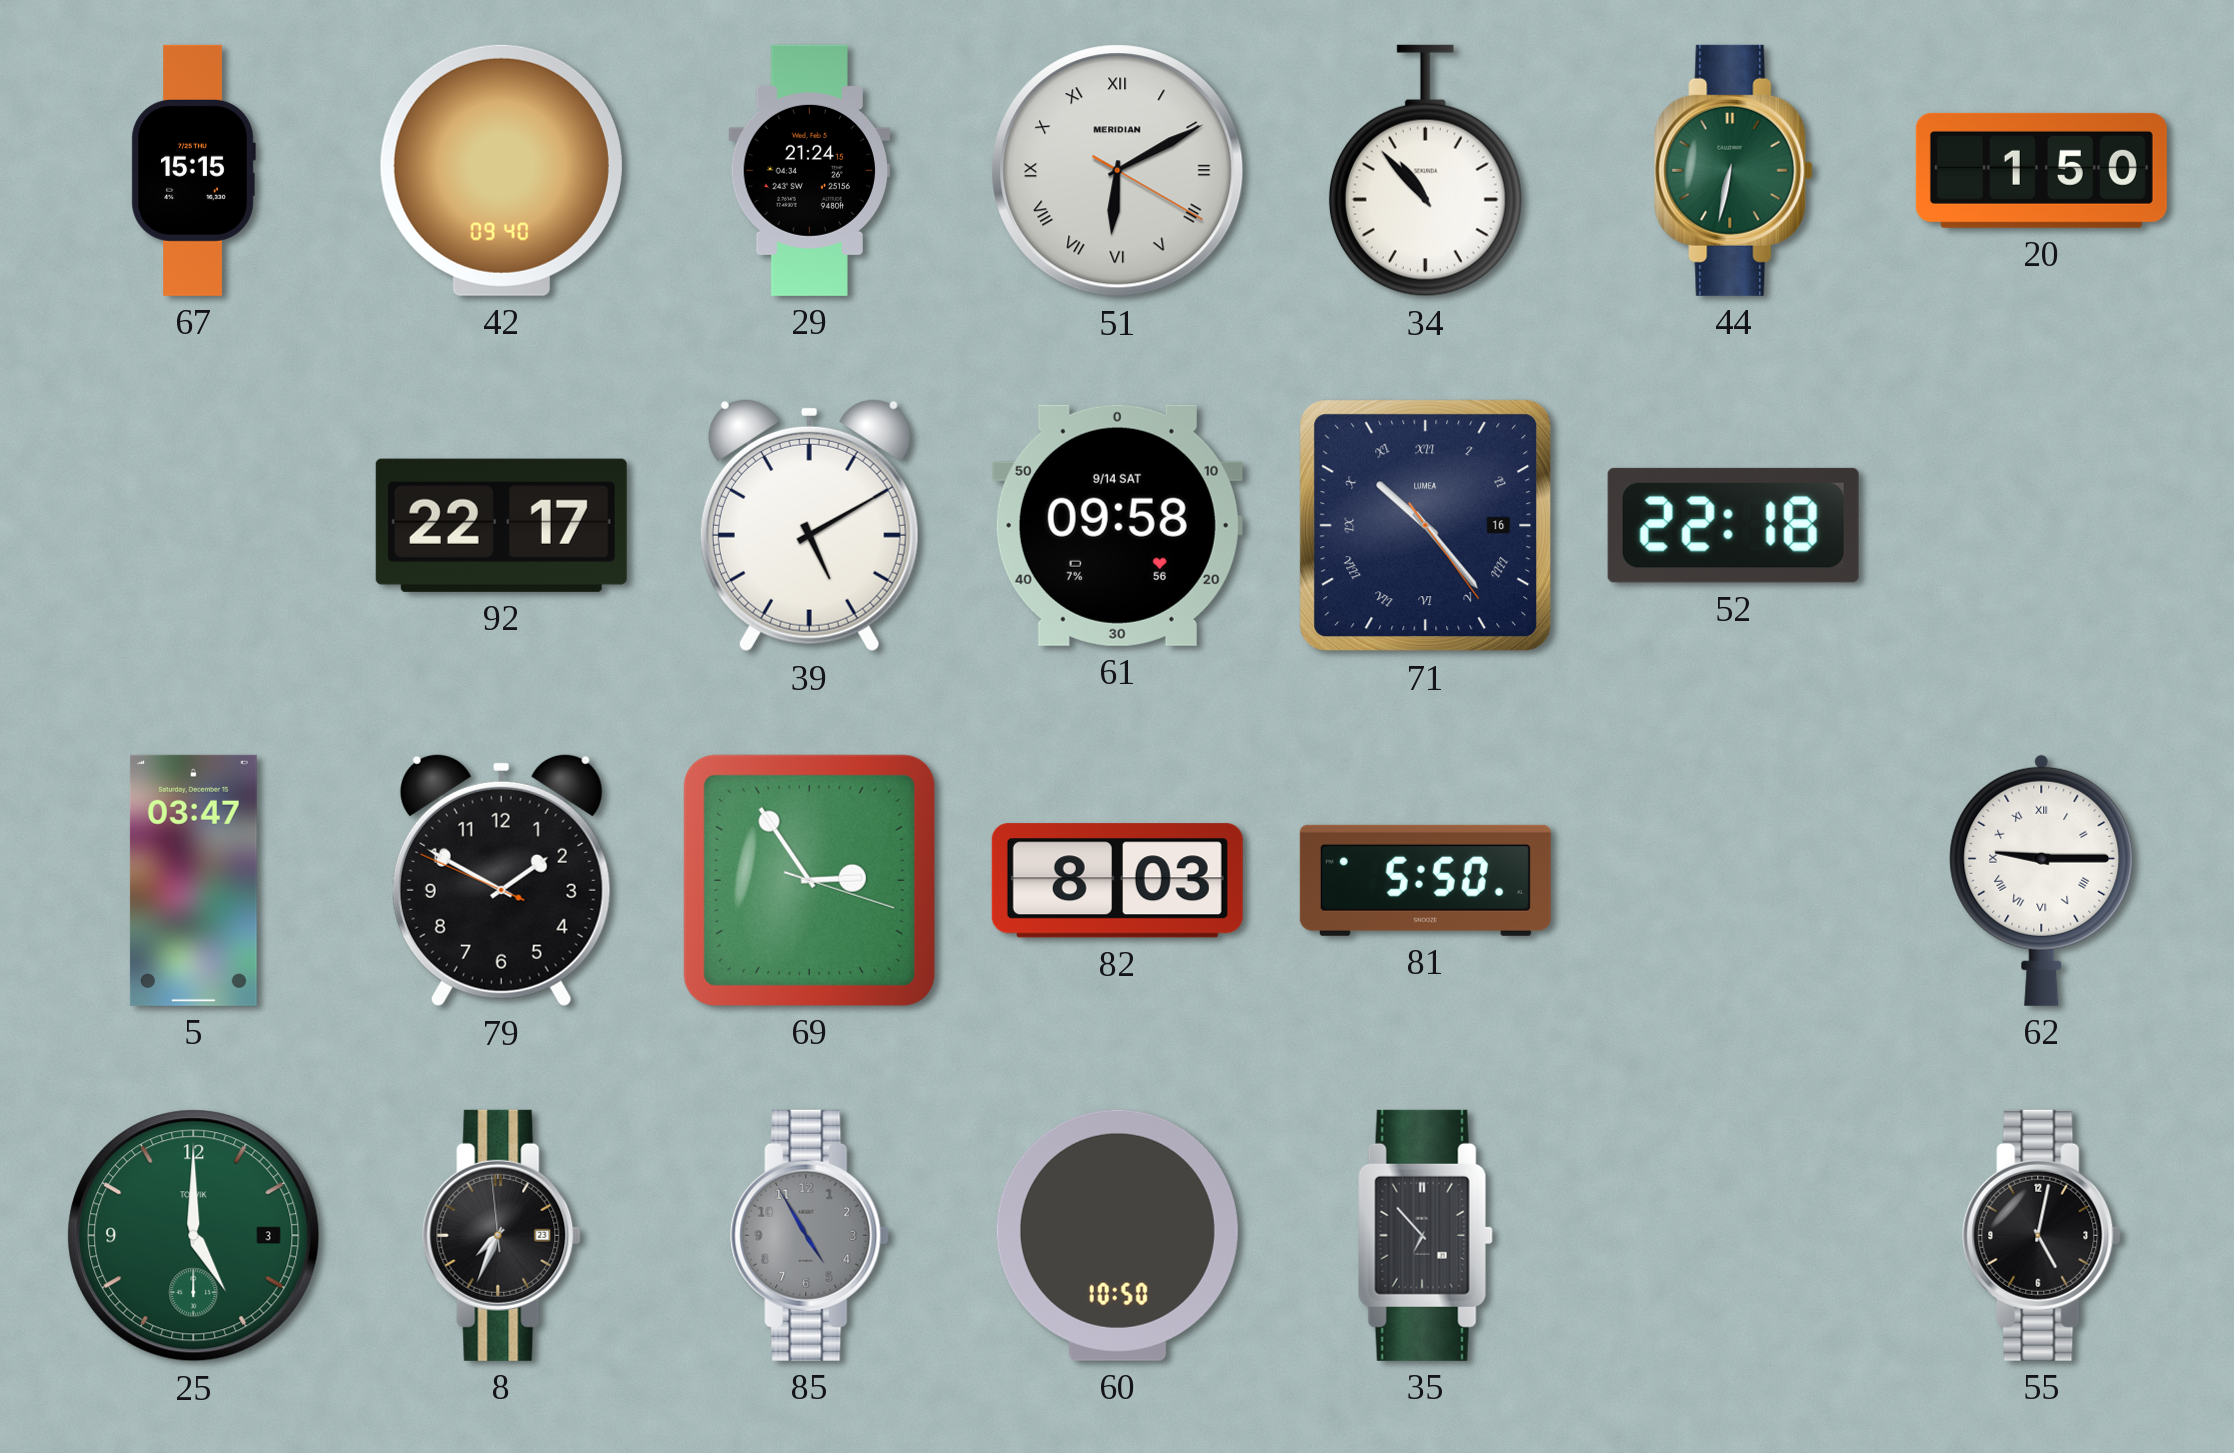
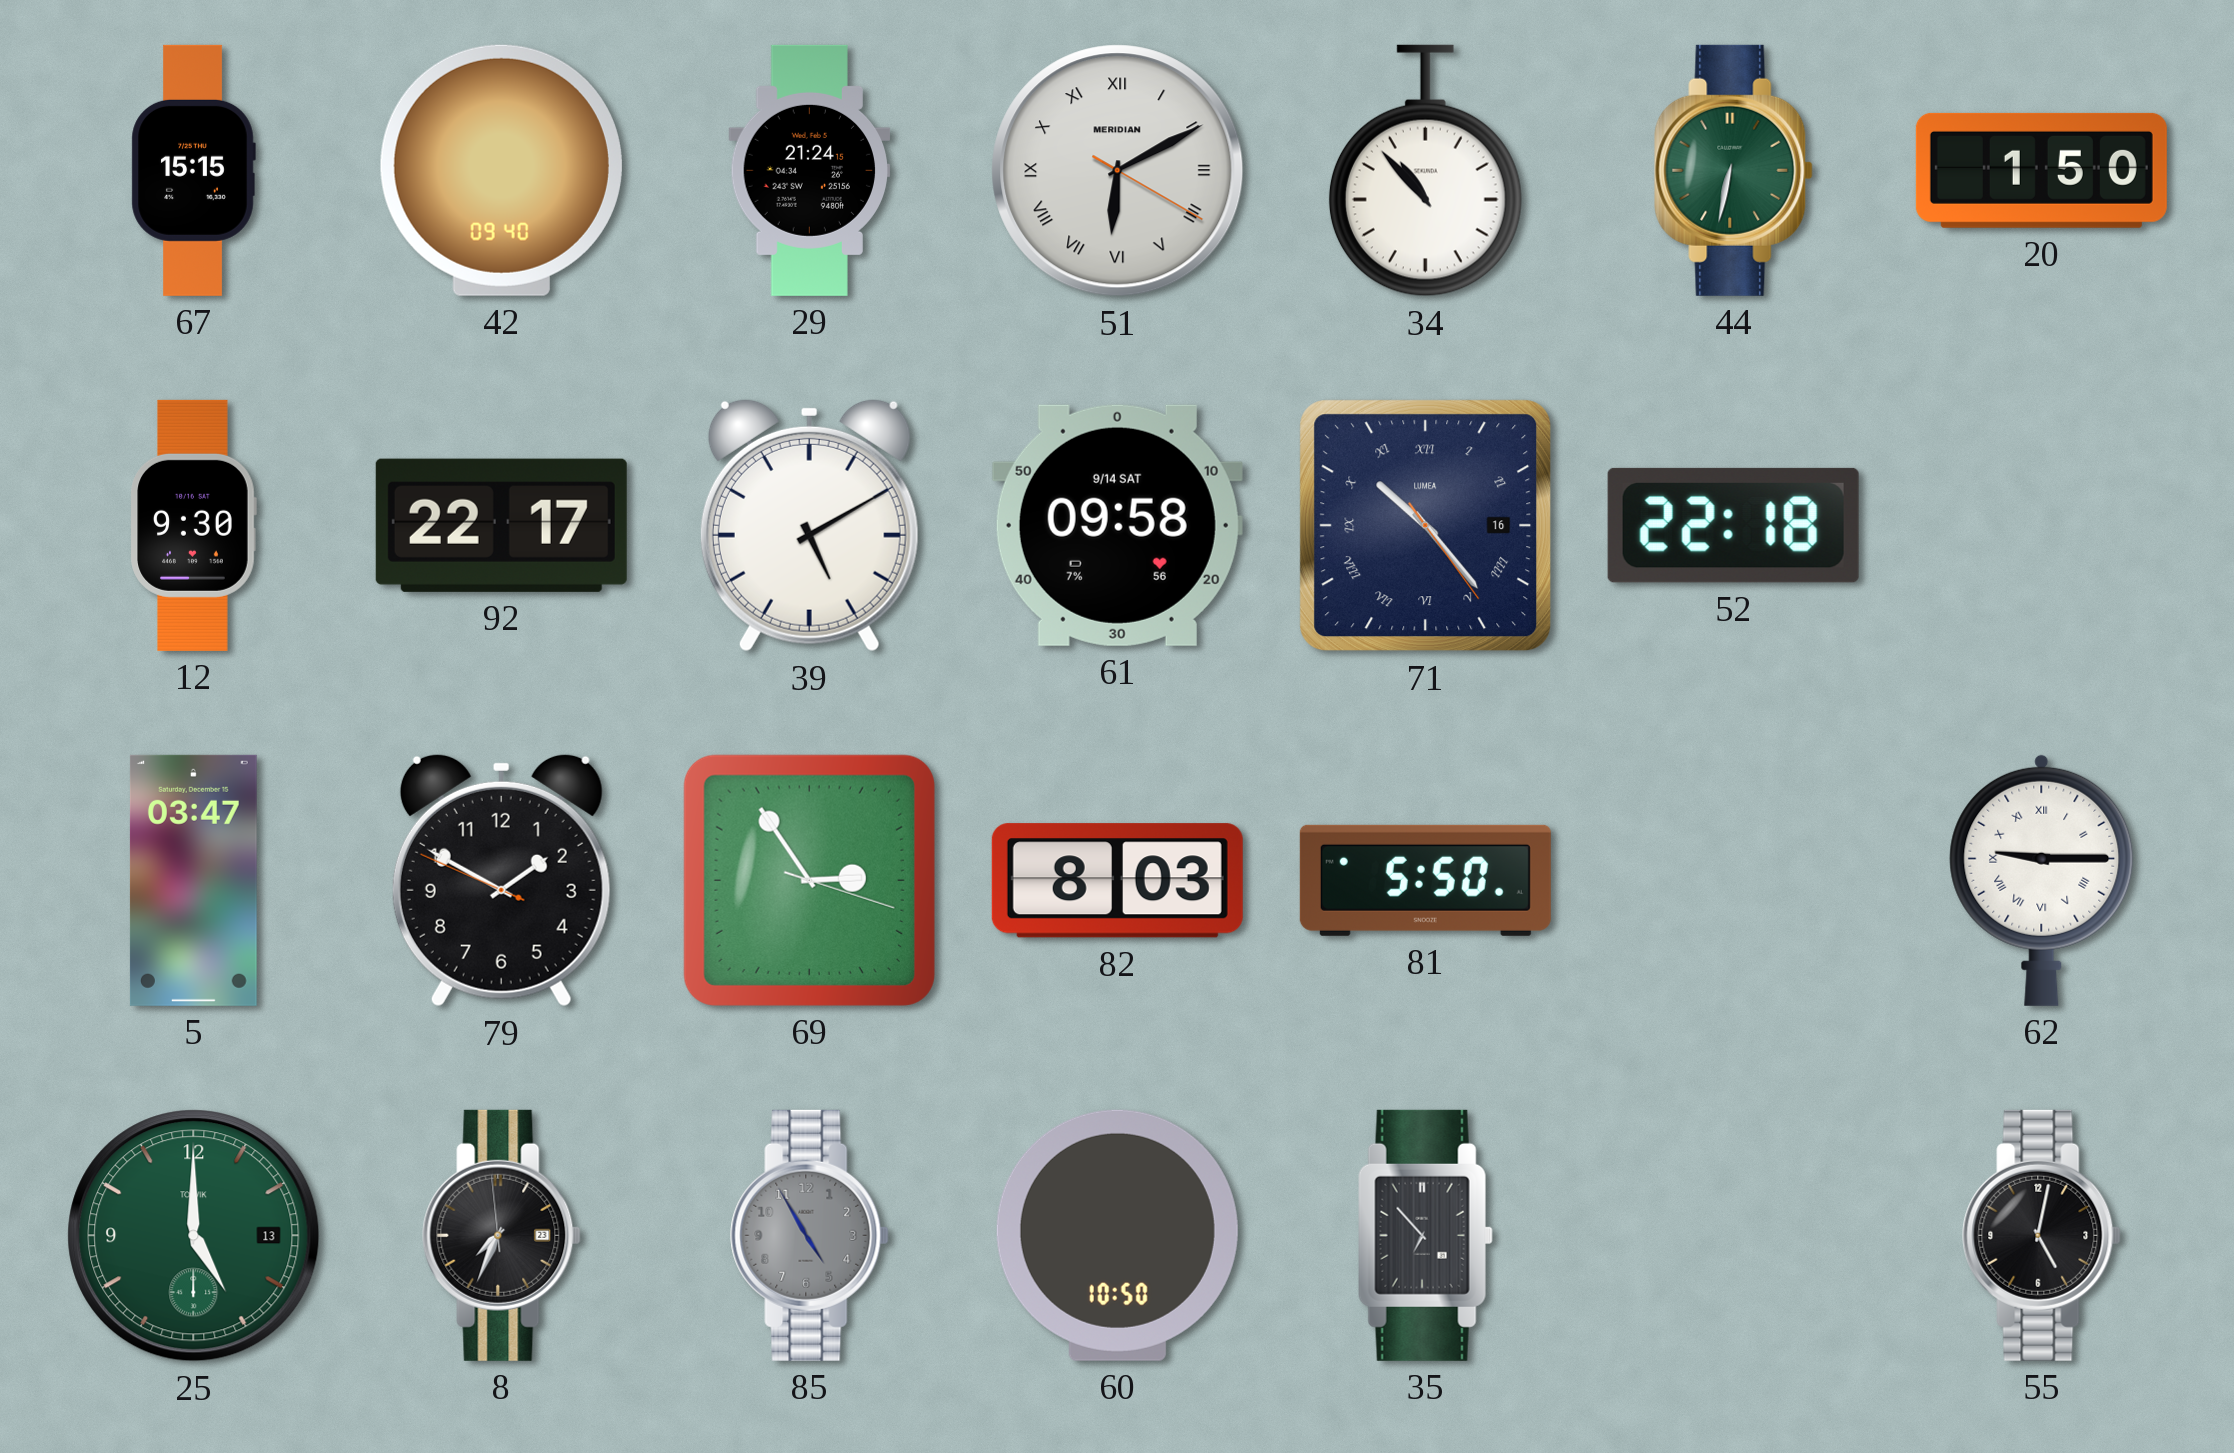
12: none -> 9:30 (193, 525)
25 date: 3 -> 13 (194, 1236)
